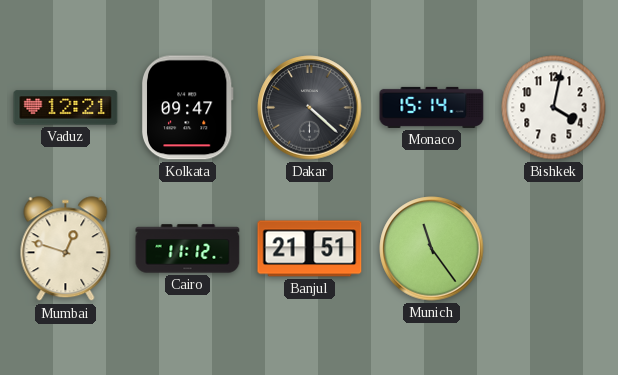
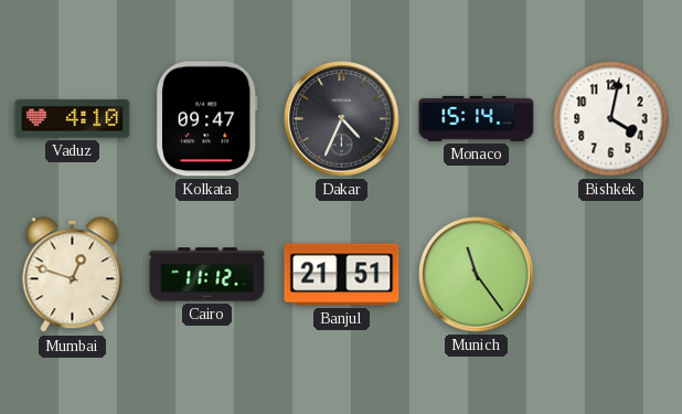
Vaduz: 12:21 -> 4:10 (73, 119)
Dakar: 4:22 -> 4:34 (342, 119)
